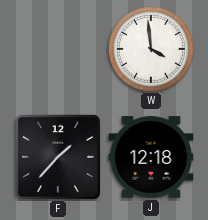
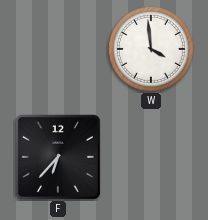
F: 1:37 -> 6:37 (58, 157)
J: 12:18 -> none (151, 157)
